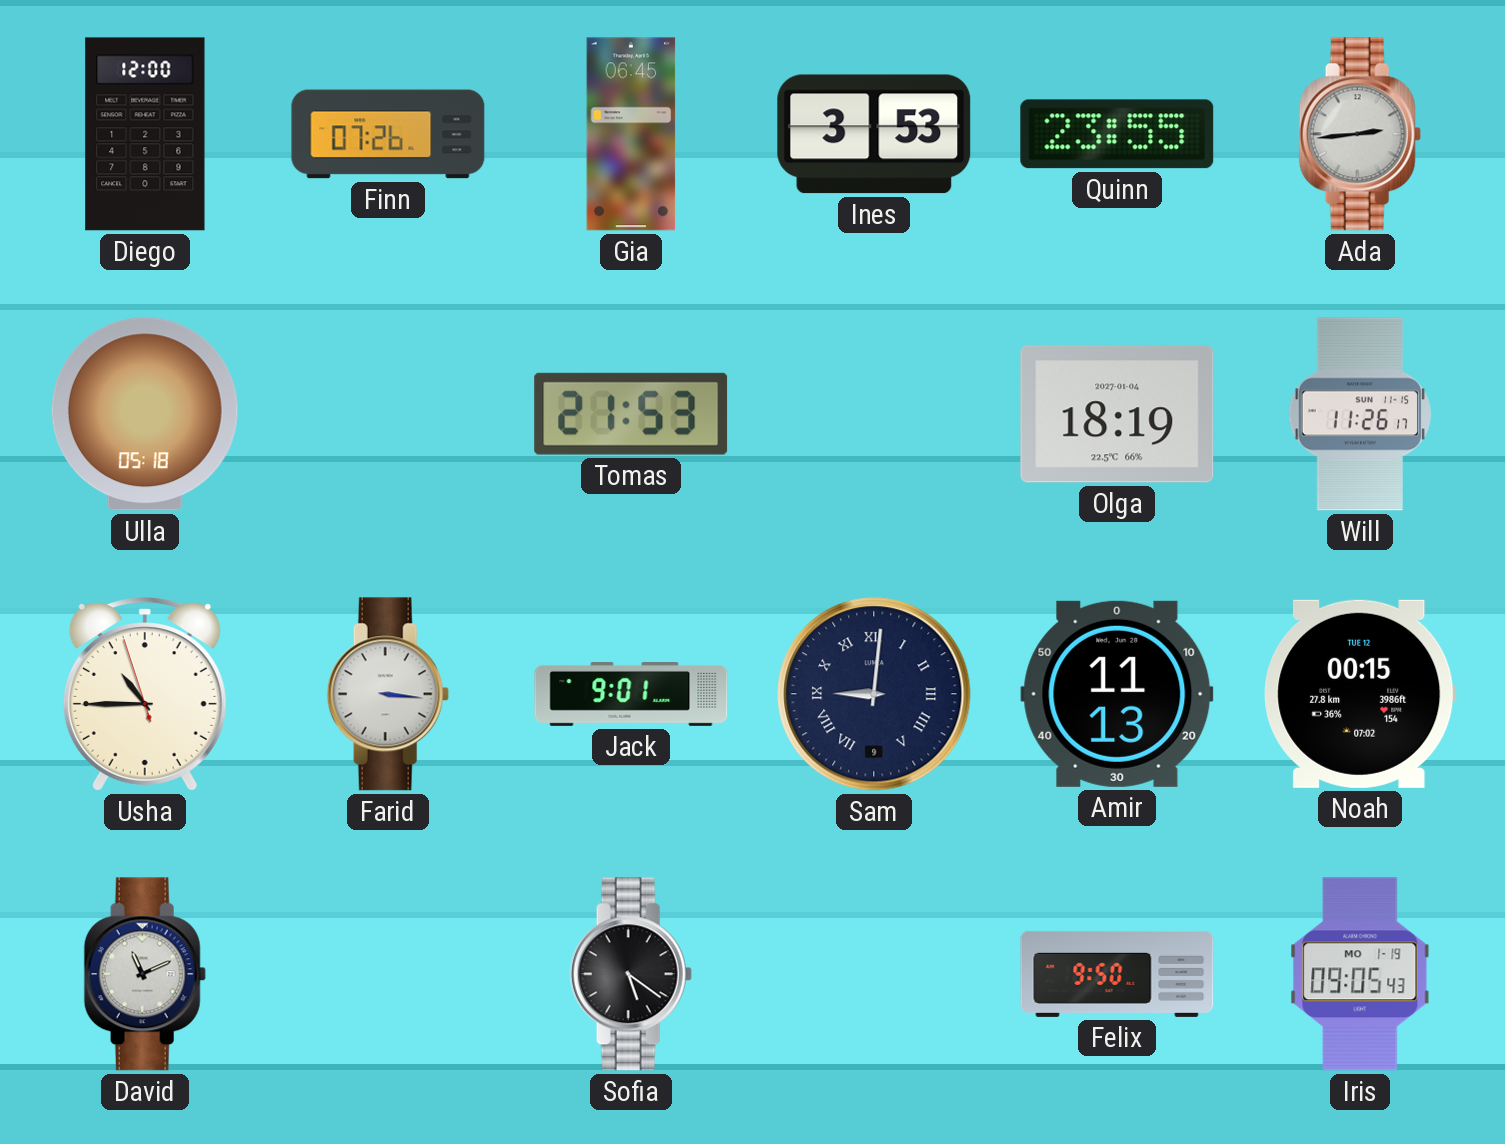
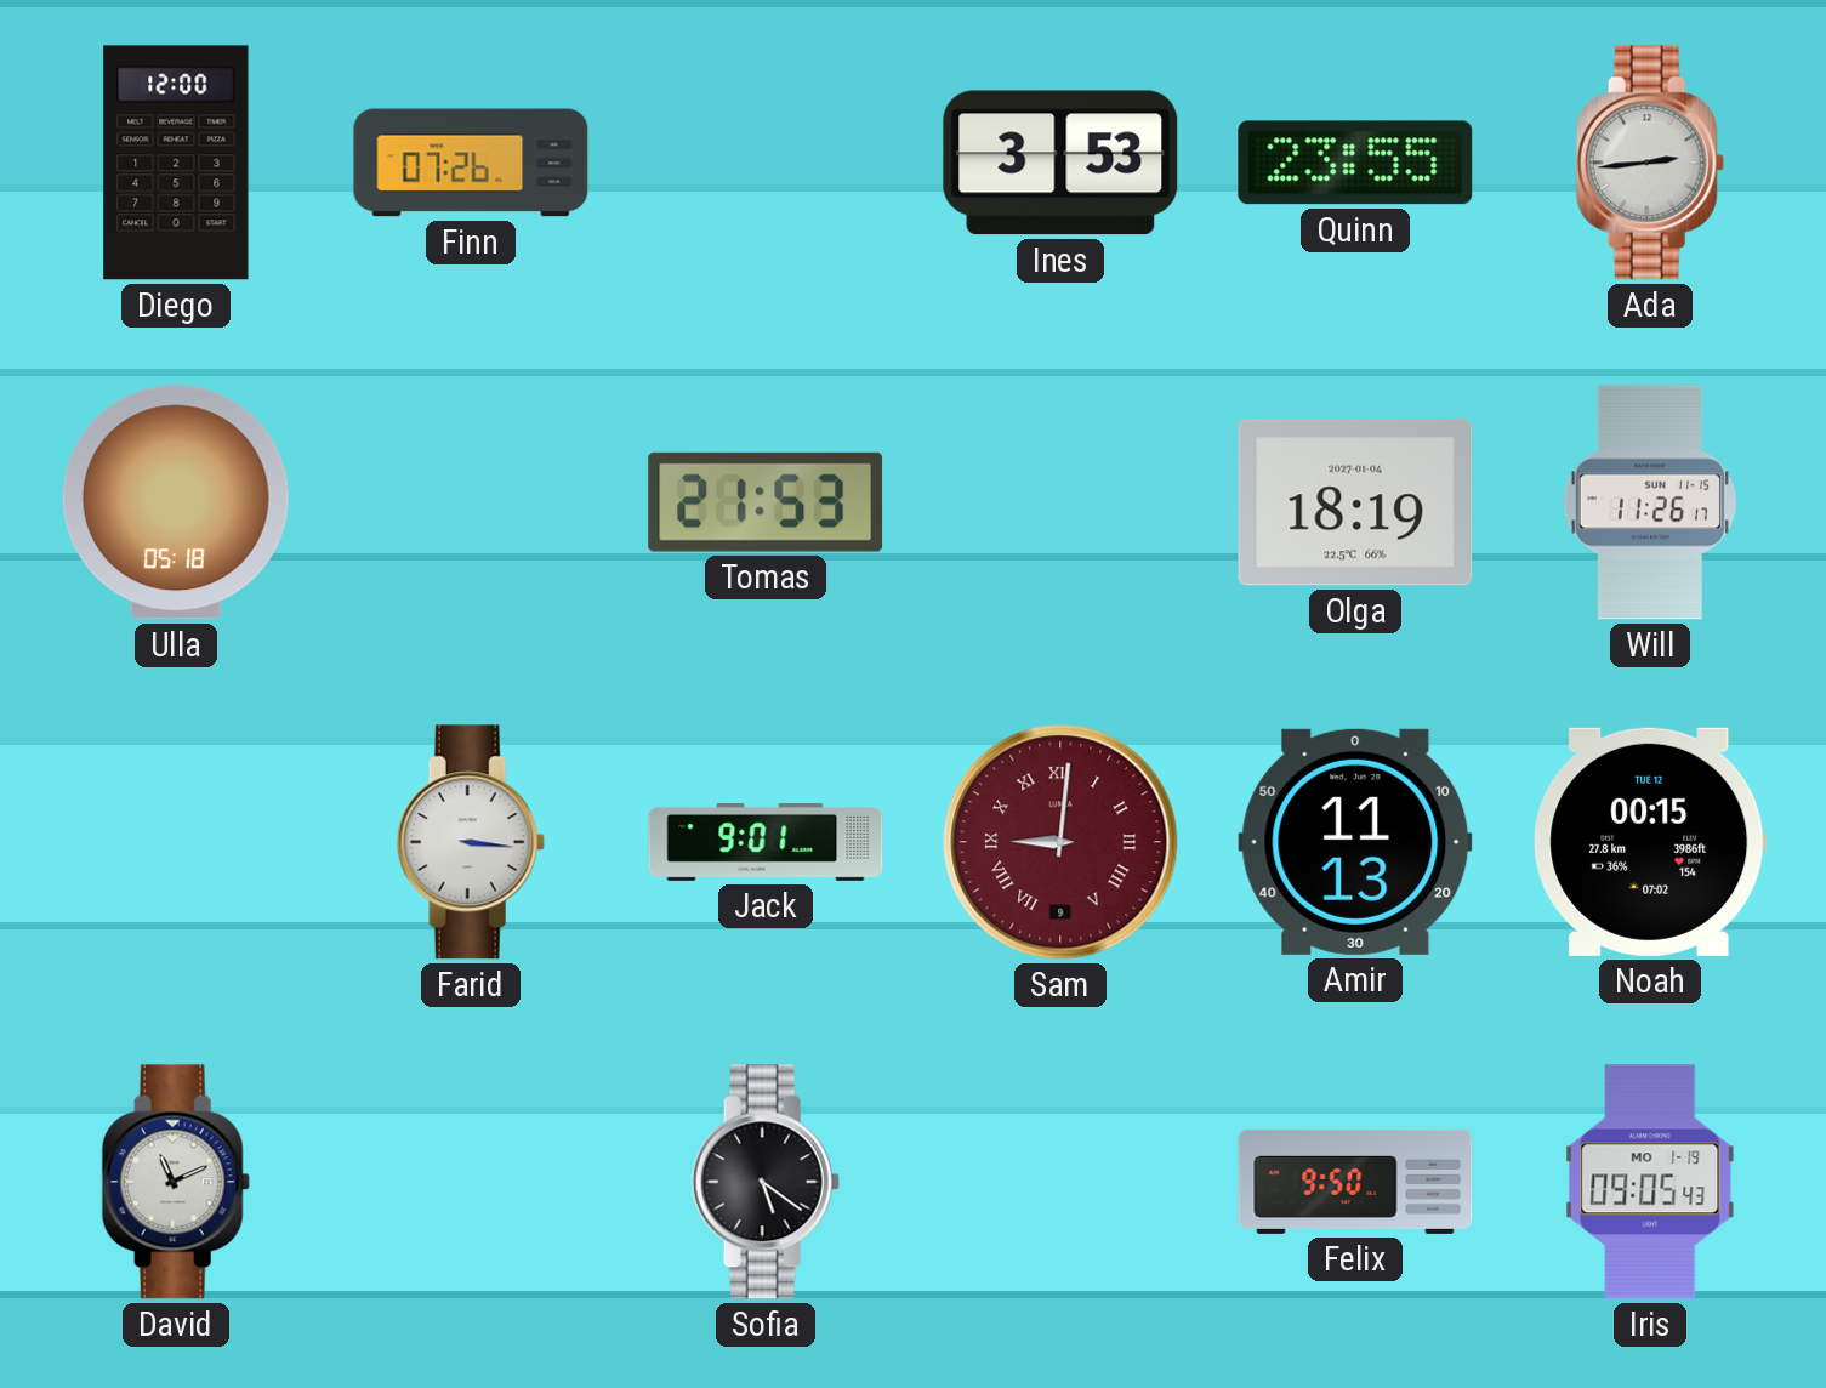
Gia: 06:45 -> none (631, 134)
Usha: 10:44 -> none (145, 694)
Sam dial: navy -> burgundy (1060, 842)
